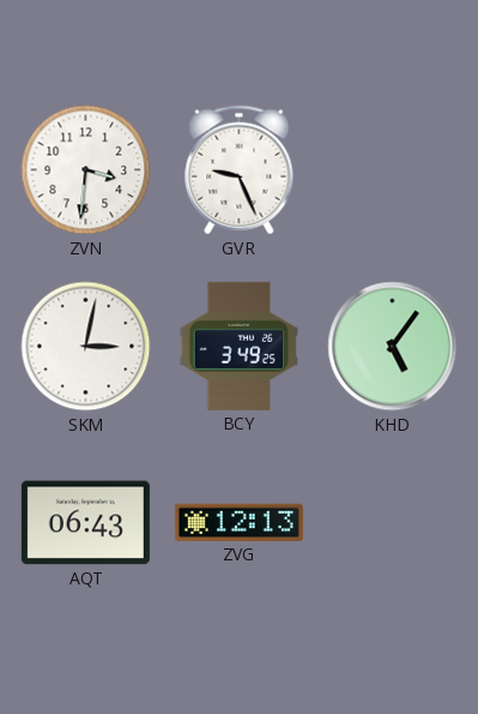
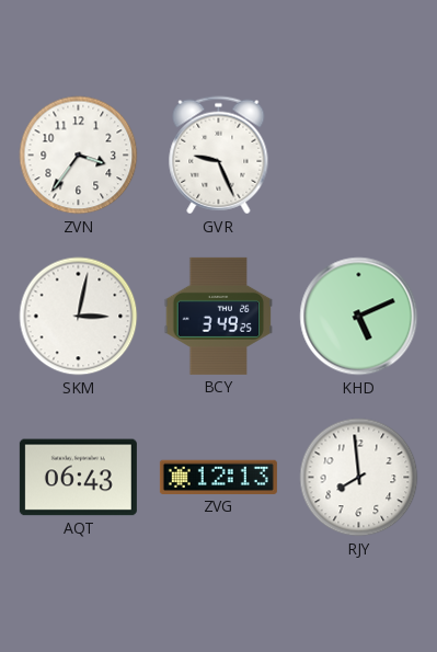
ZVN: 3:31 -> 3:36 (79, 156)
KHD: 5:06 -> 5:11 (359, 317)
RJY: none -> 7:59 (359, 478)
